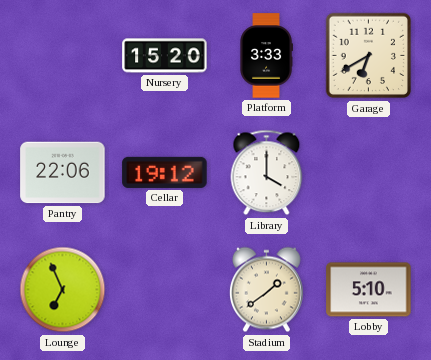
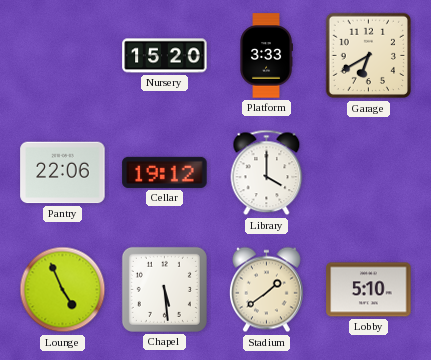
Lounge: 6:56 -> 4:56 (63, 290)
Chapel: none -> 5:29 (164, 289)
